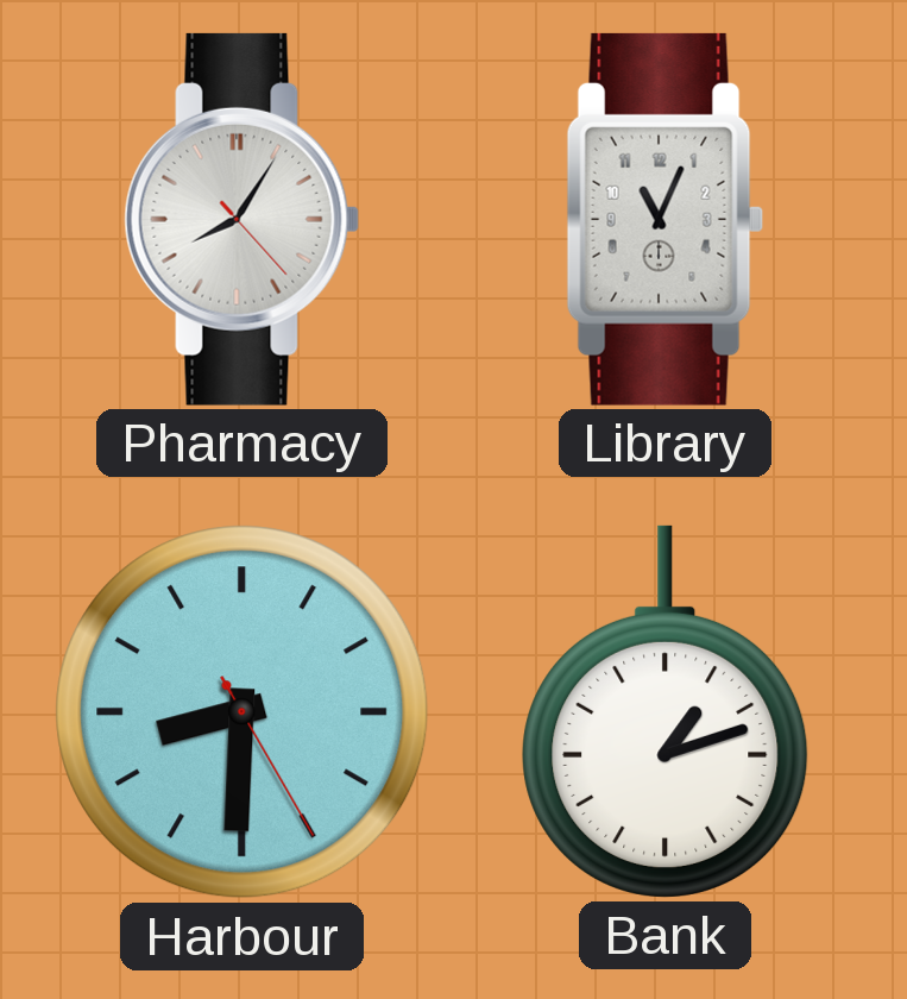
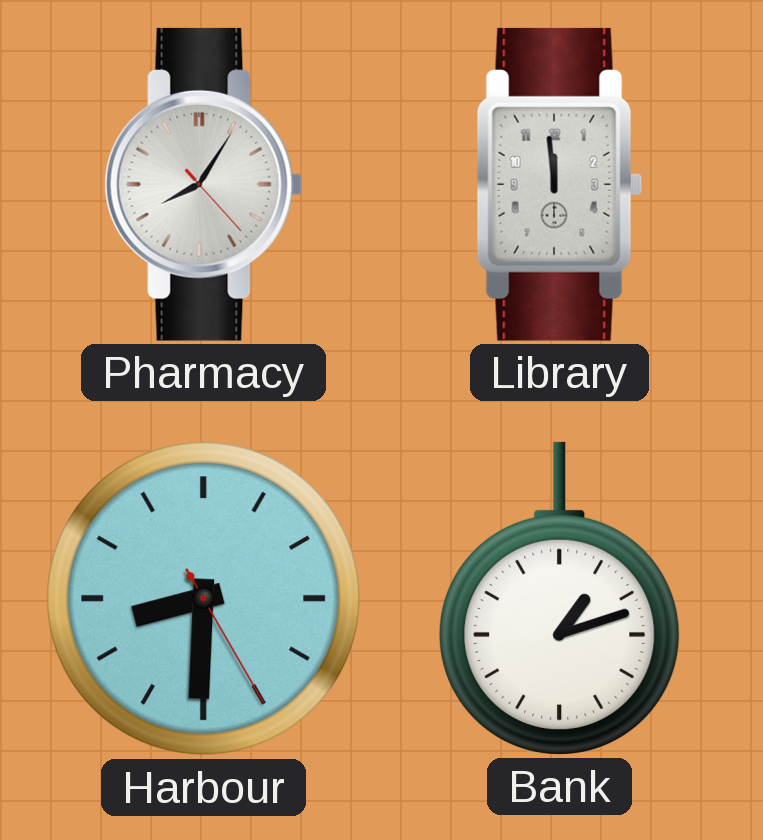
Library: 11:04 -> 11:59 (559, 184)
